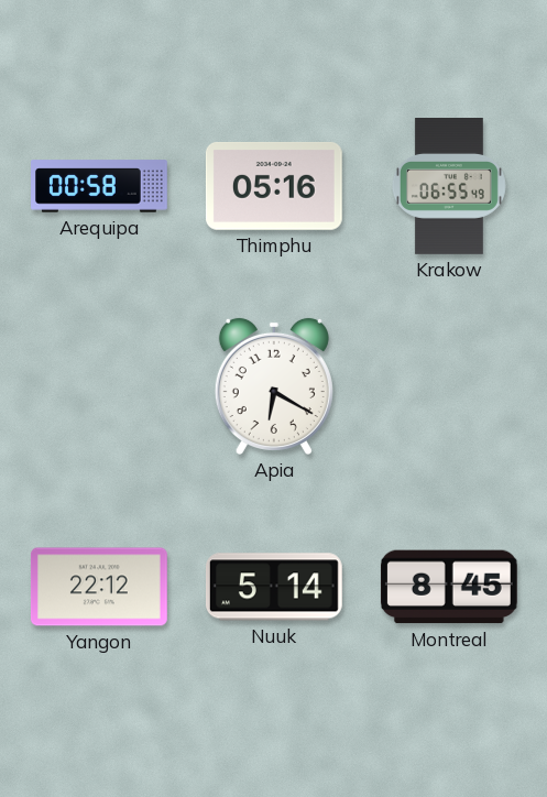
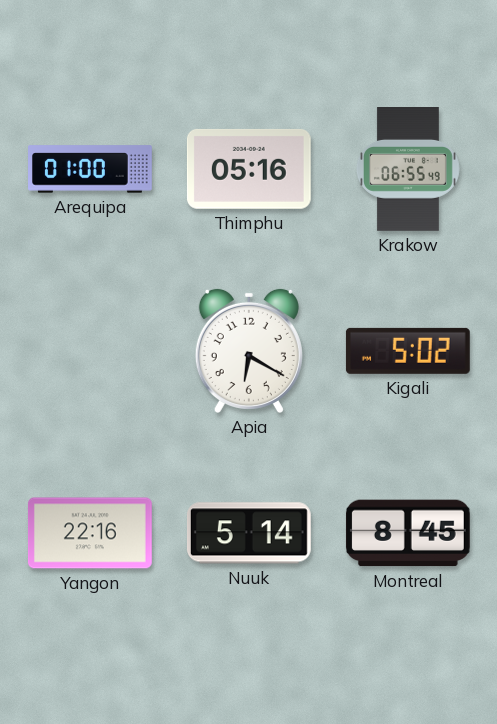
Arequipa: 00:58 -> 01:00 (91, 169)
Kigali: none -> 5:02 (408, 351)
Yangon: 22:12 -> 22:16 (90, 533)
